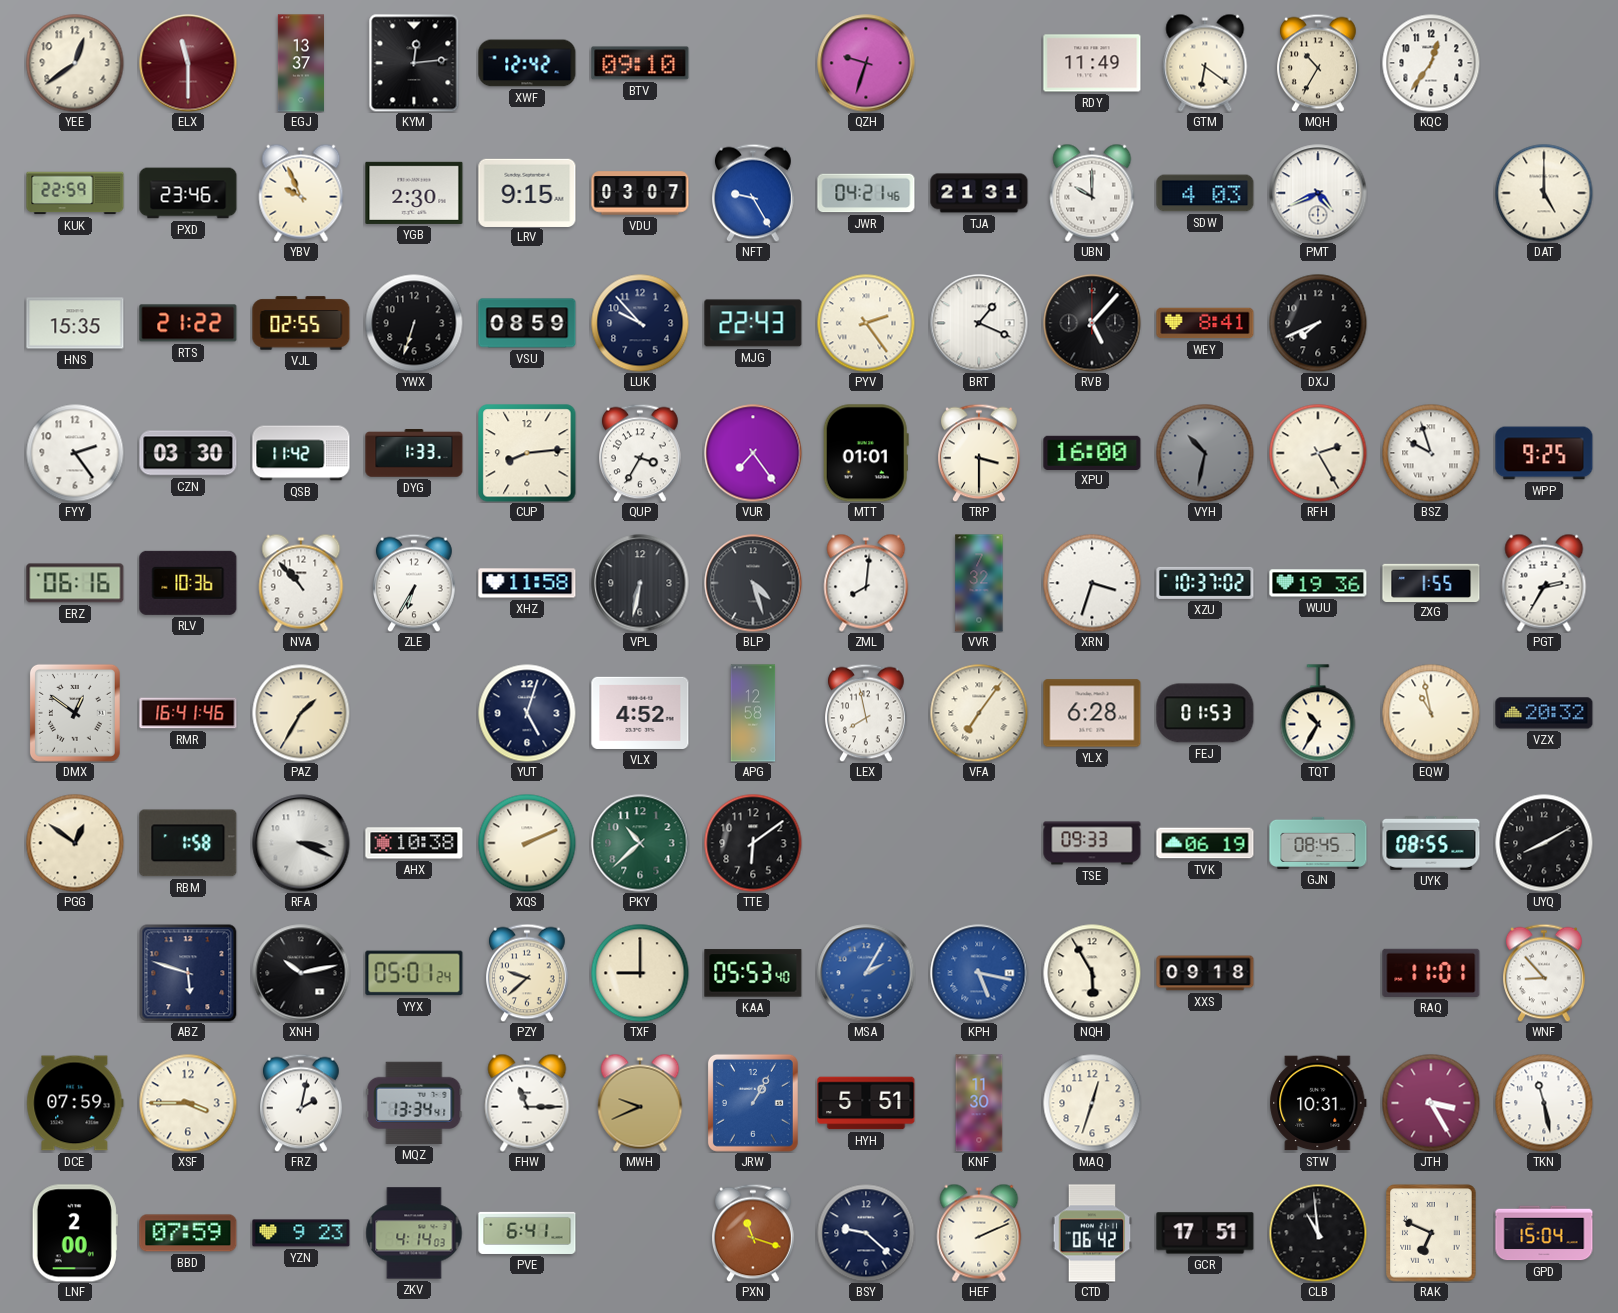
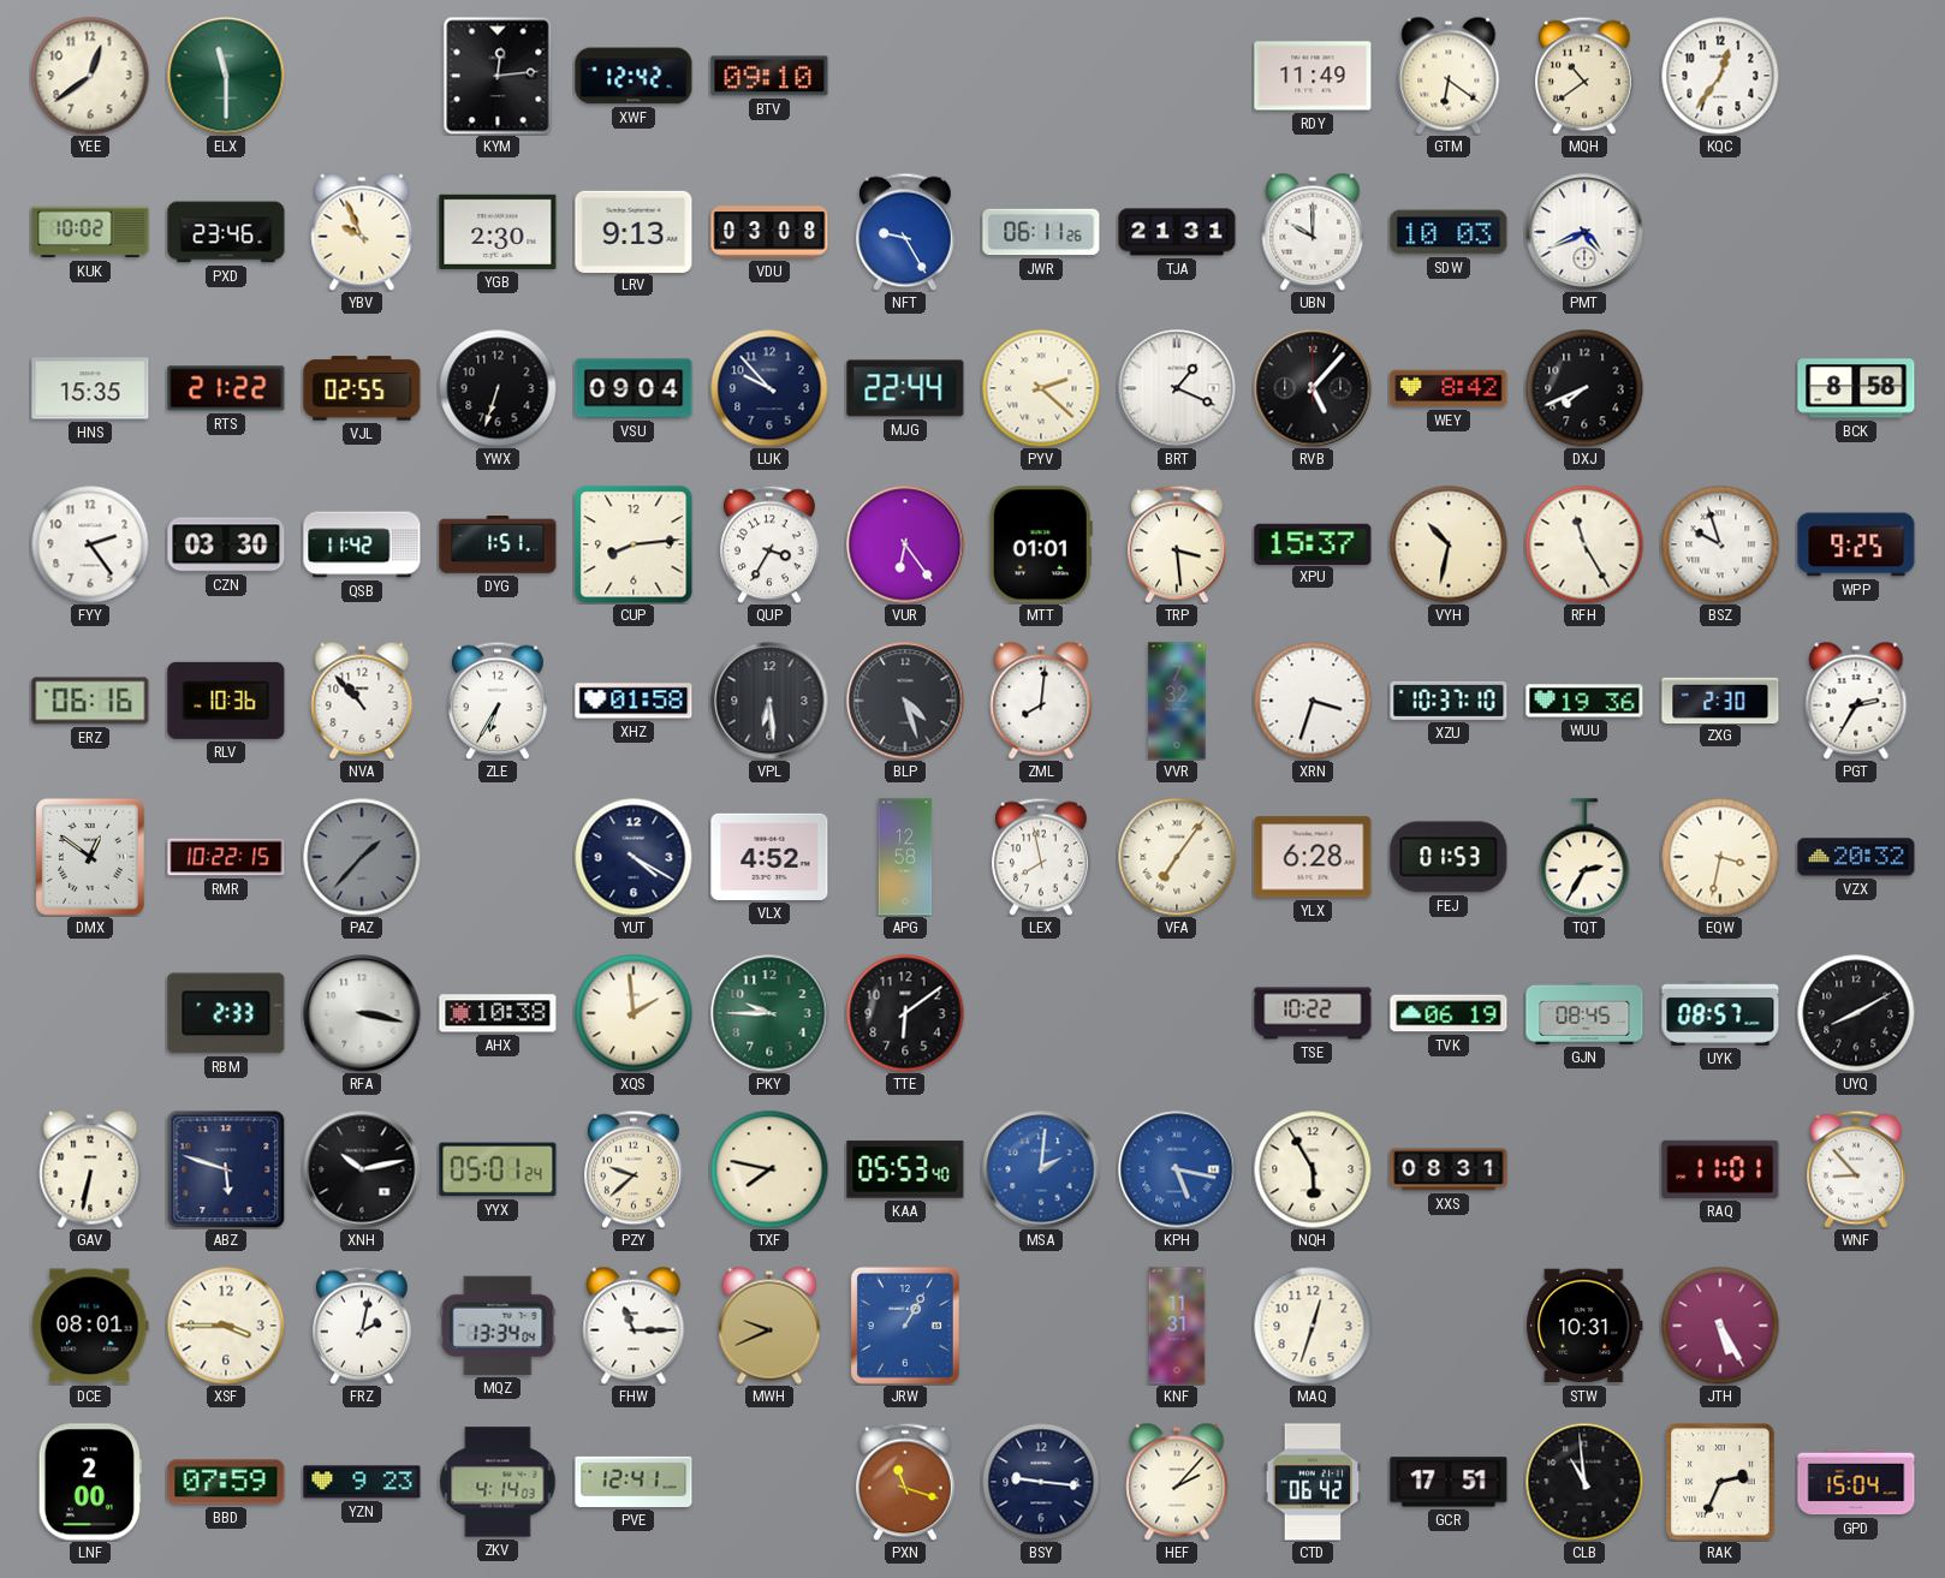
ELX dial: burgundy -> green (226, 76)
EGJ: 13:37 -> none (300, 63)
QZH: 9:33 -> none (866, 63)
MQH: 10:35 -> 10:39 (1586, 76)
KUK: 22:59 -> 10:02 (90, 232)
LRV: 9:15 -> 9:13 (634, 231)
VDU: 03:07 -> 03:08 (769, 232)
JWR: 04:21 -> 06:11 (1041, 232)
SDW: 4:03 -> 10:03 (1449, 232)
DAT: 5:00 -> none (1544, 193)
VSU: 08:59 -> 09:04 (634, 388)
MJG: 22:43 -> 22:44 (905, 388)
PYV: 2:24 -> 2:22 (1041, 388)
WEY: 8:41 -> 8:42 (1449, 388)
BCK: none -> 8:58 (1856, 388)
DYG: 1:33 -> 1:51 (498, 544)
VUR: 7:24 -> 6:24 (905, 544)
TRP: 3:30 -> 3:29 (1178, 544)
XPU: 16:00 -> 15:37 (1313, 543)
VYH dial: grey -> cream (1449, 544)
RFH: 2:25 -> 11:25 (1584, 544)
XHZ: 11:58 -> 01:58 (634, 701)
VPL: 6:32 -> 6:29 (769, 701)
XZU: 10:37:02 -> 10:37:10 (1449, 701)
ZXG: 1:55 -> 2:30 (1720, 699)
RMR: 16:41 -> 10:22 (226, 857)
PAZ: 1:35 -> 1:37 (362, 857)
PAZ dial: cream -> grey (362, 857)
YUT: 5:03 -> 4:20 (634, 857)
TQT: 10:35 -> 2:35 (1584, 857)
EQW: 10:58 -> 3:32 (1720, 857)
PGG: 12:51 -> none (75, 843)
RBM: 1:58 -> 2:33 (226, 1013)
RFA: 3:19 -> 3:17 (362, 1013)
XQS: 2:11 -> 1:59 (634, 1013)
PKY: 10:38 -> 9:45 (769, 1013)
TSE: 09:33 -> 10:22 (1313, 1013)
UYK: 08:55 -> 08:57 (1720, 1014)
GAV: none -> 6:32 (90, 1169)
TXF: 9:00 -> 7:47 (769, 1169)
MSA: 2:05 -> 2:01 (1041, 1169)
XXS: 09:18 -> 08:31 (1449, 1169)
DCE: 07:59 -> 08:01 (90, 1326)
MQZ: 13:34:41 -> 13:34:04 (498, 1326)
HYH: 5:51 -> none (866, 1103)
KNF: 11:30 -> 11:31 (1177, 1326)
JTH: 3:25 -> 5:25 (1720, 1326)
TKN: 11:28 -> none (1544, 1103)
PVE: 6:41 -> 12:41 (634, 1482)
BSY: 9:22 -> 9:16 (1041, 1482)
HEF: 2:11 -> 2:07 (1177, 1482)
RAK: 6:49 -> 2:34 (1720, 1482)
